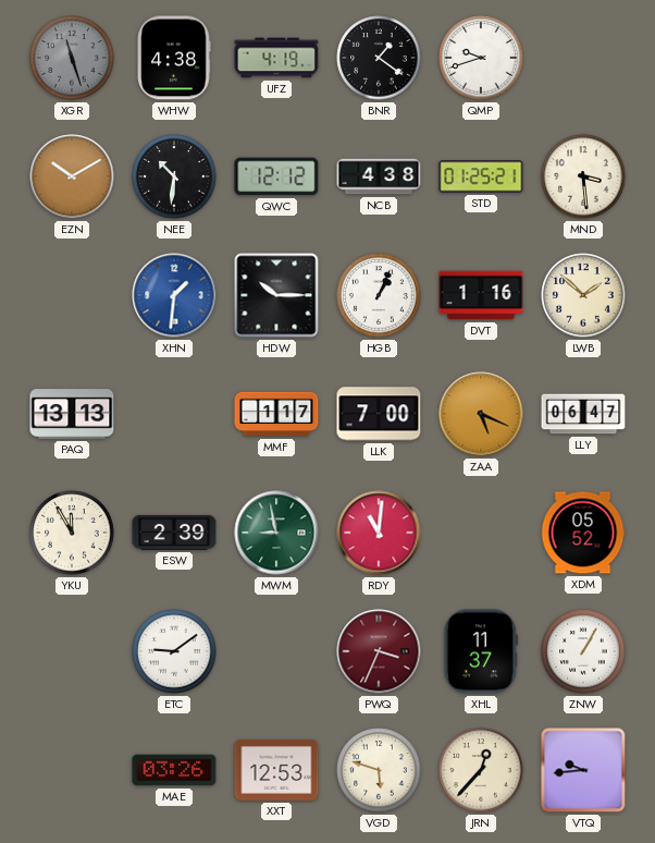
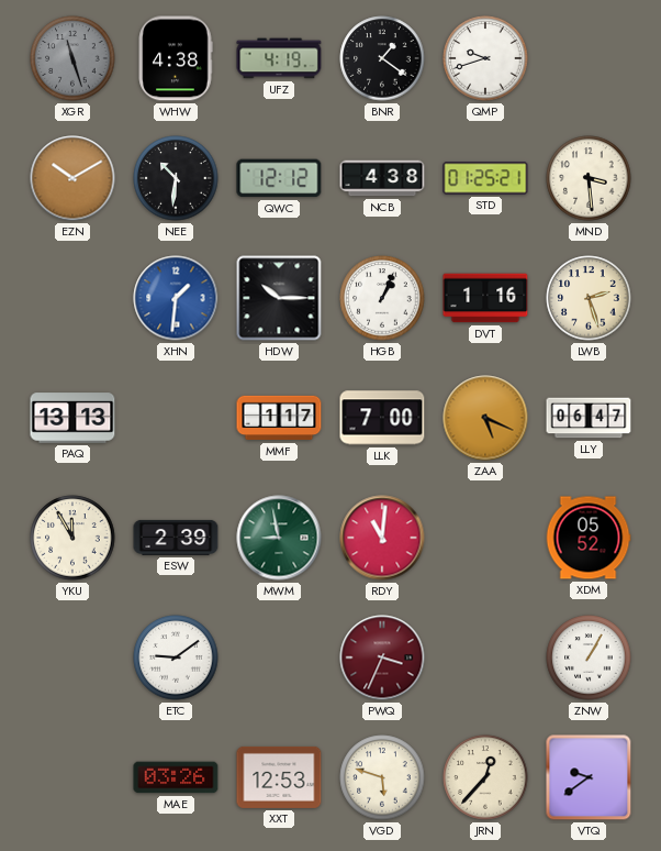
LWB: 1:52 -> 2:27 (589, 298)
XHL: 11:37 -> none (481, 651)
VTQ: 9:44 -> 9:39 (589, 777)
